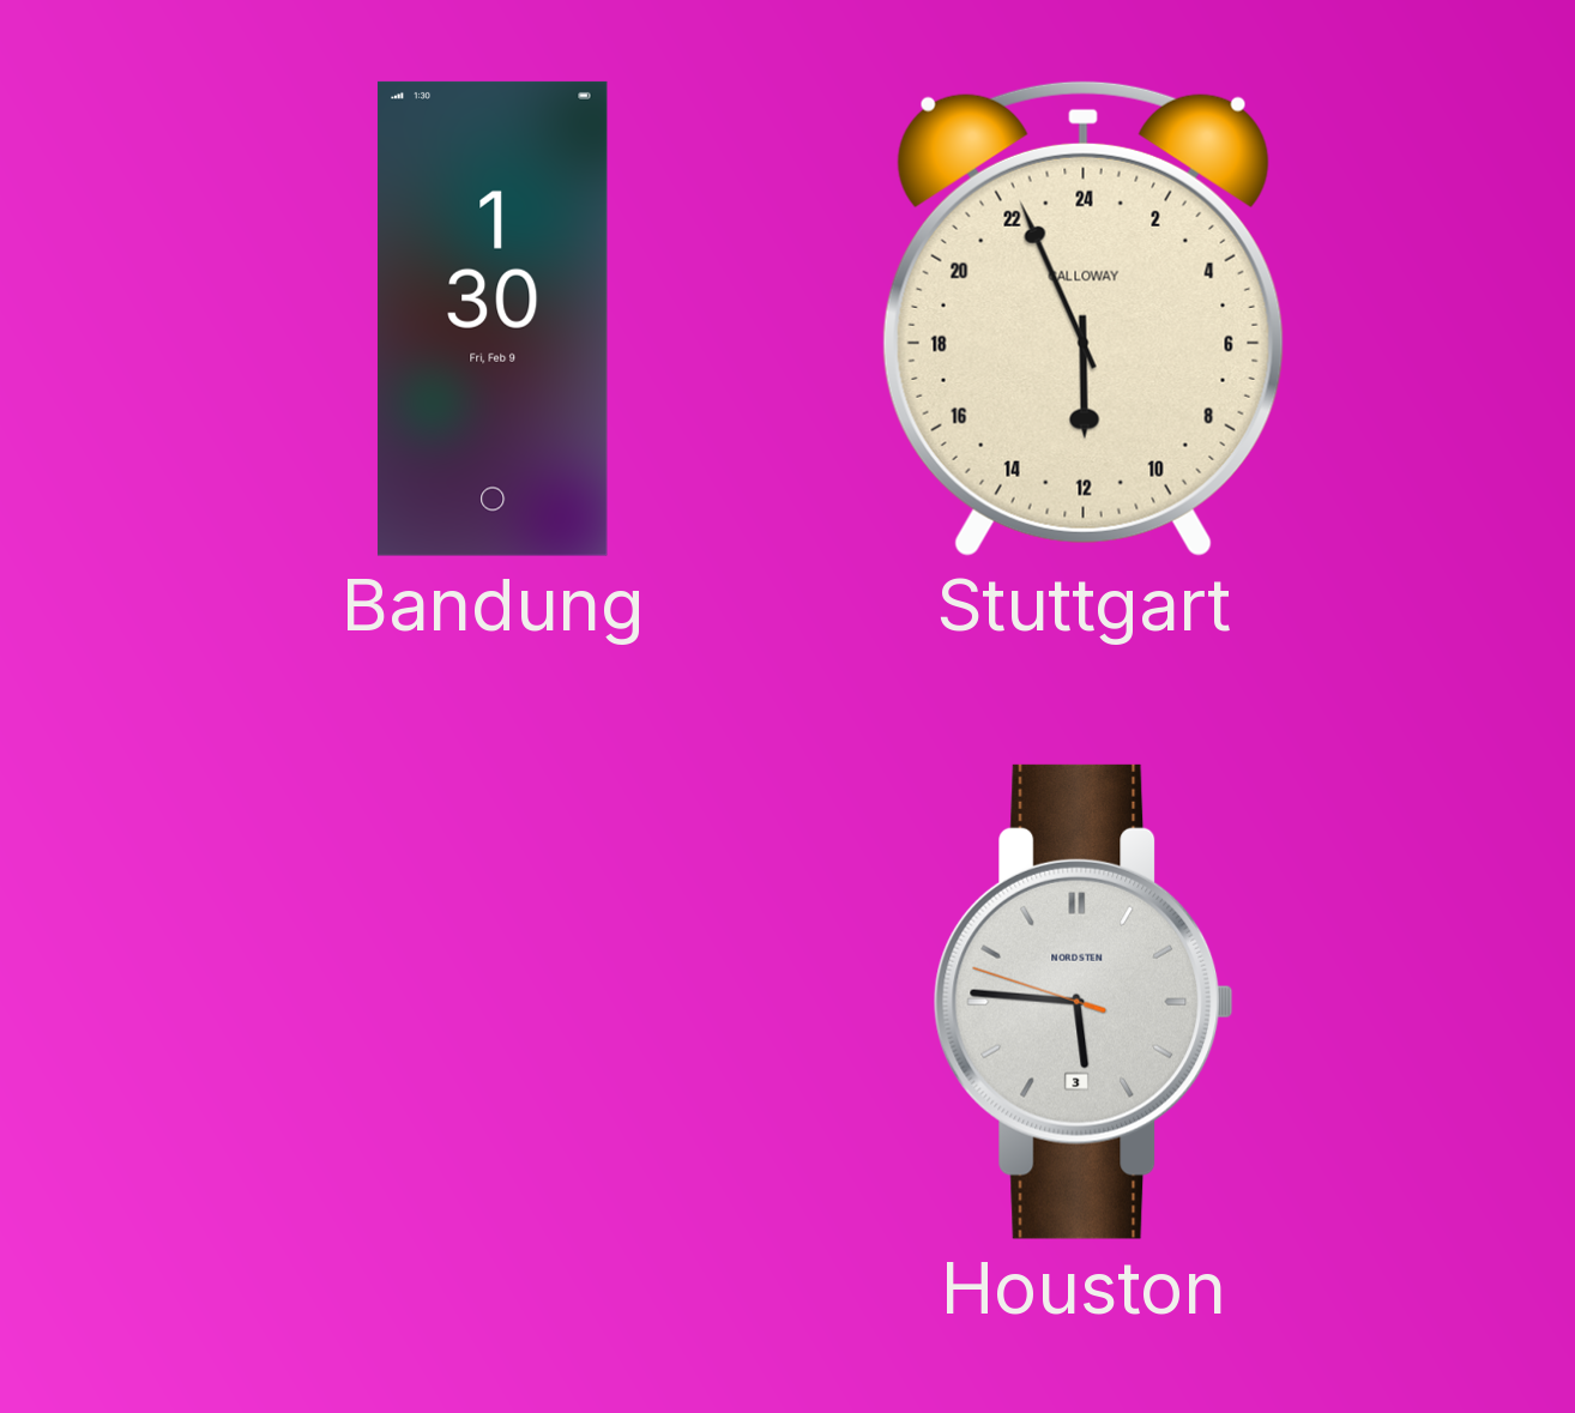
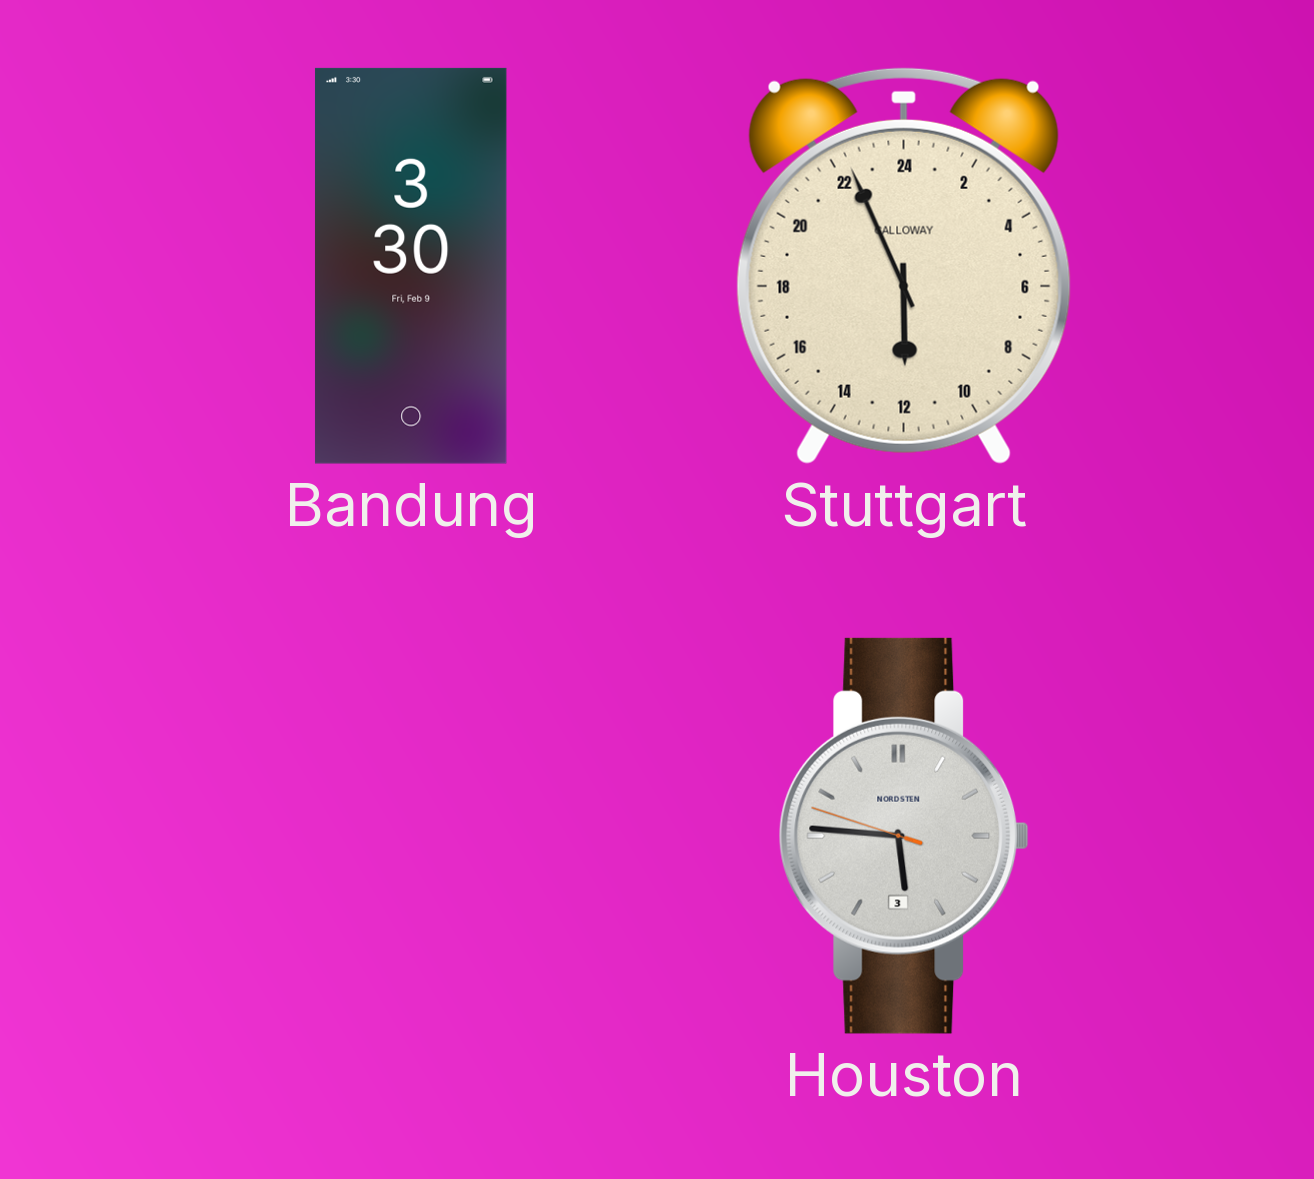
Bandung: 1:30 -> 3:30 (411, 266)
